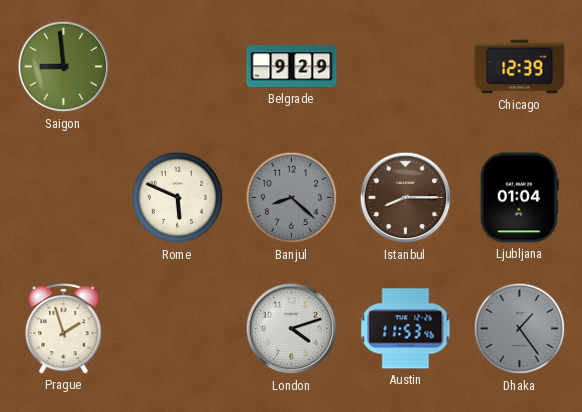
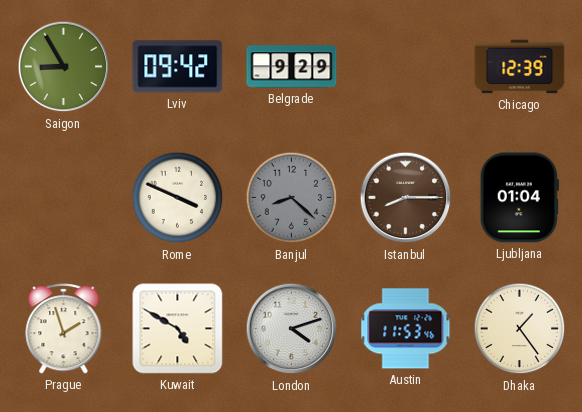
Saigon: 8:59 -> 8:55 (64, 67)
Lviv: none -> 09:42 (178, 67)
Rome: 5:49 -> 3:49 (178, 198)
Kuwait: none -> 4:50 (178, 329)
Dhaka dial: grey -> cream (520, 329)
